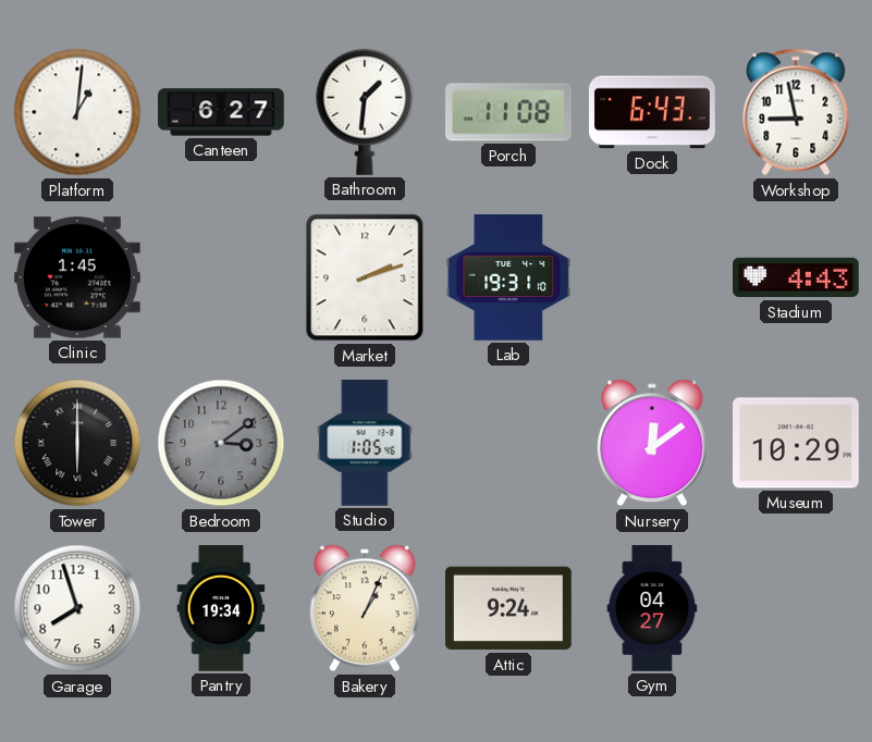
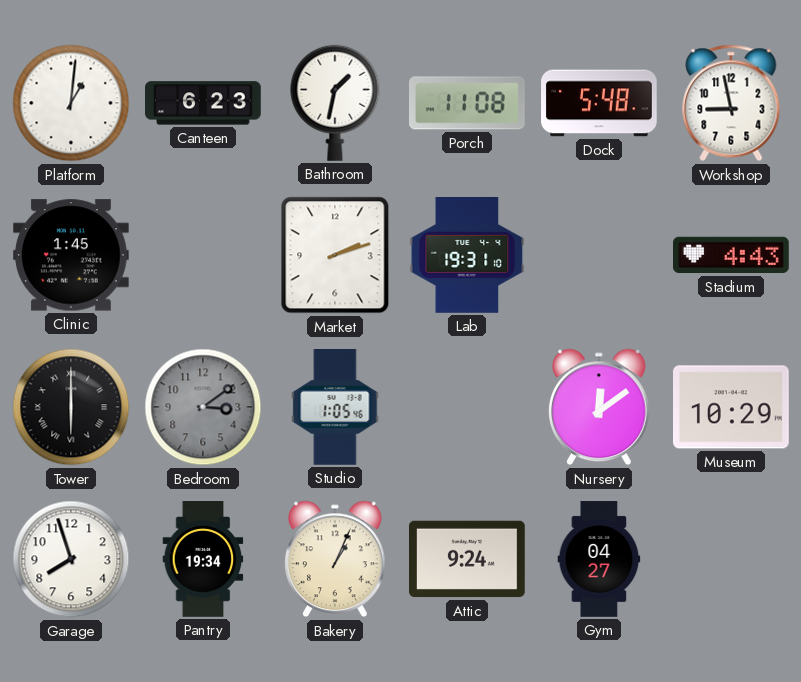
Canteen: 6:27 -> 6:23 (204, 103)
Bathroom: 1:31 -> 1:32 (335, 103)
Dock: 6:43 -> 5:48 (599, 103)
